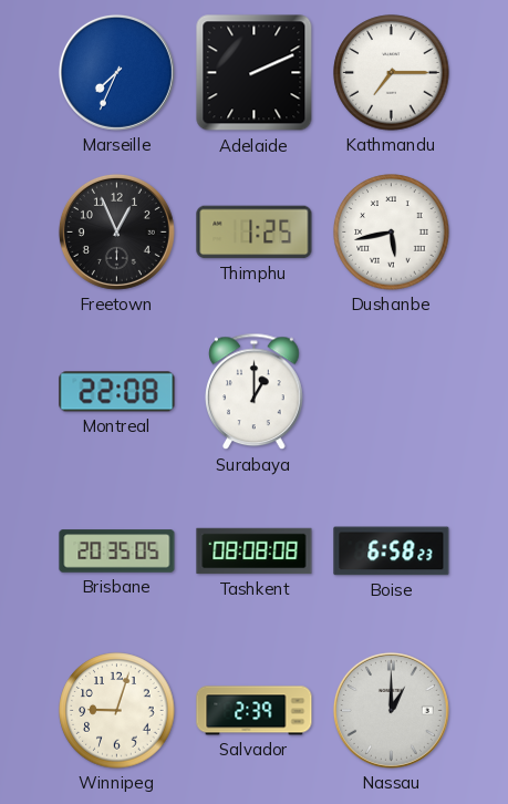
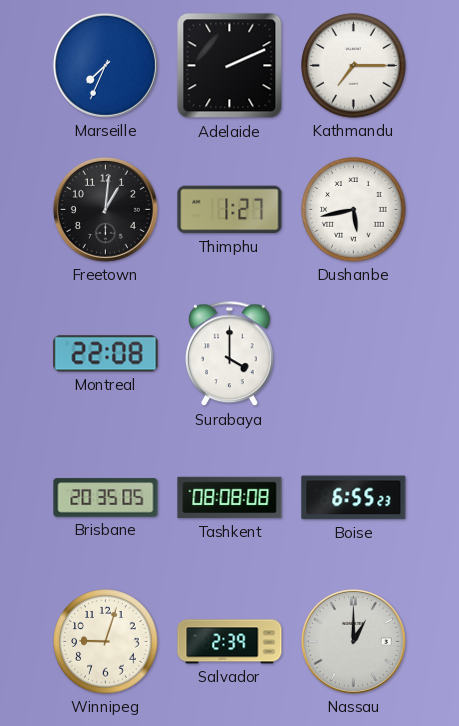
Freetown: 12:56 -> 1:01 (105, 209)
Thimphu: 1:25 -> 1:27 (230, 210)
Surabaya: 1:00 -> 4:00 (230, 354)
Boise: 6:58 -> 6:55 (354, 498)
